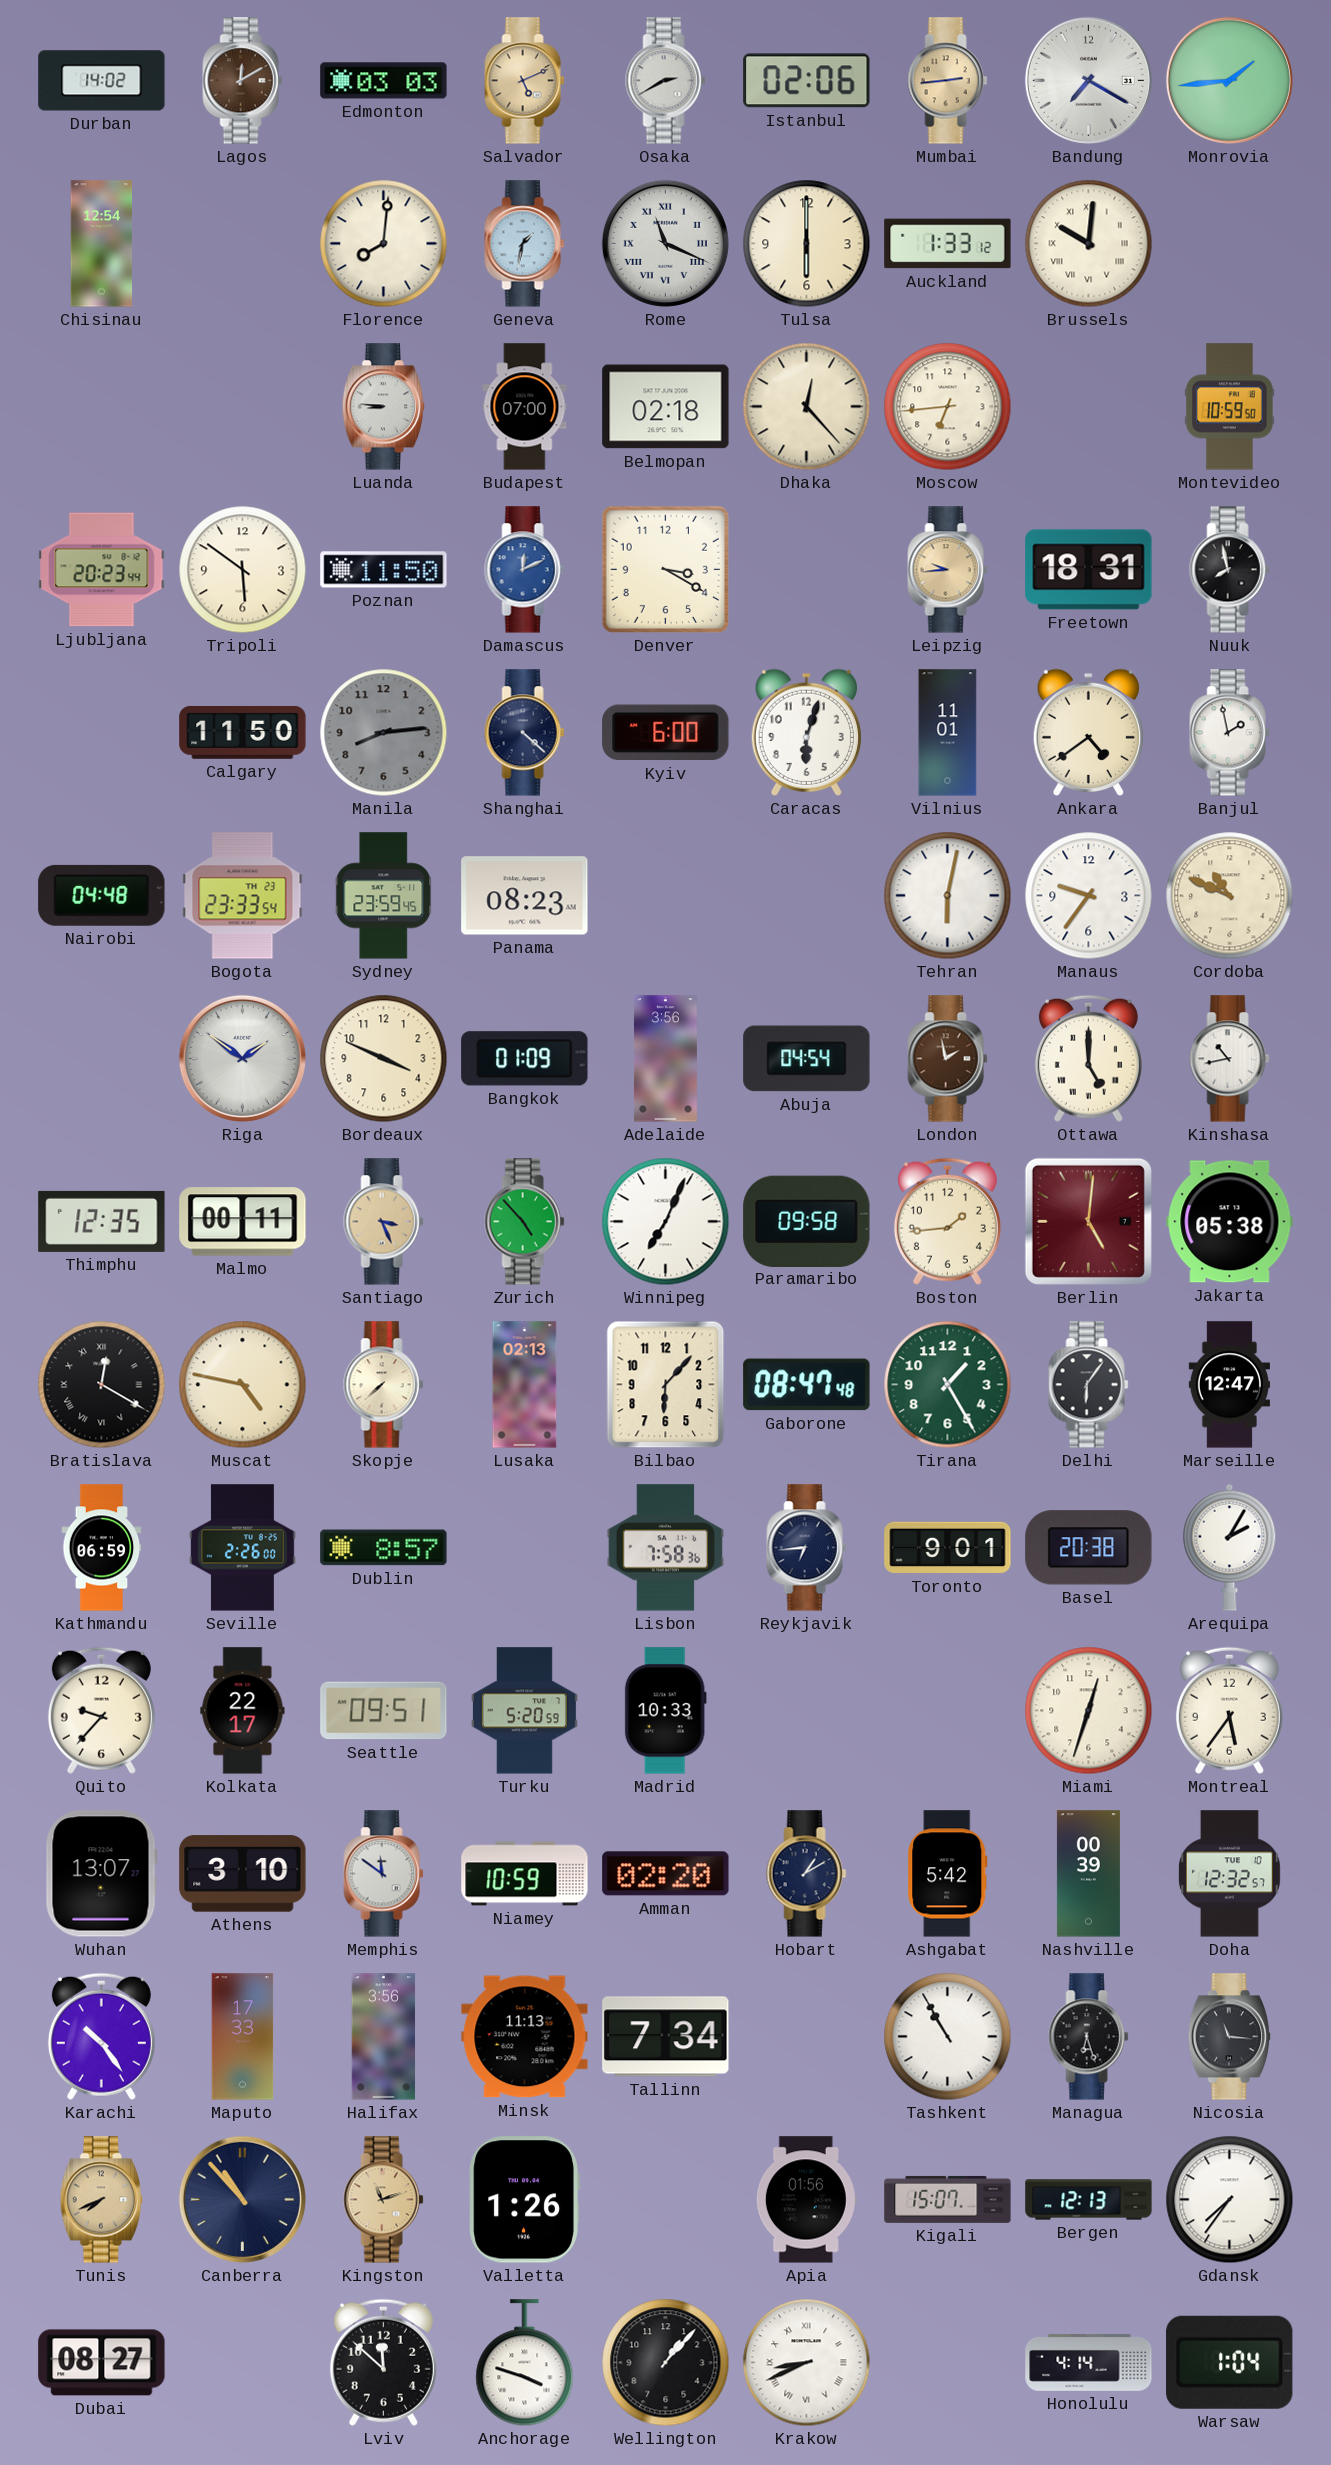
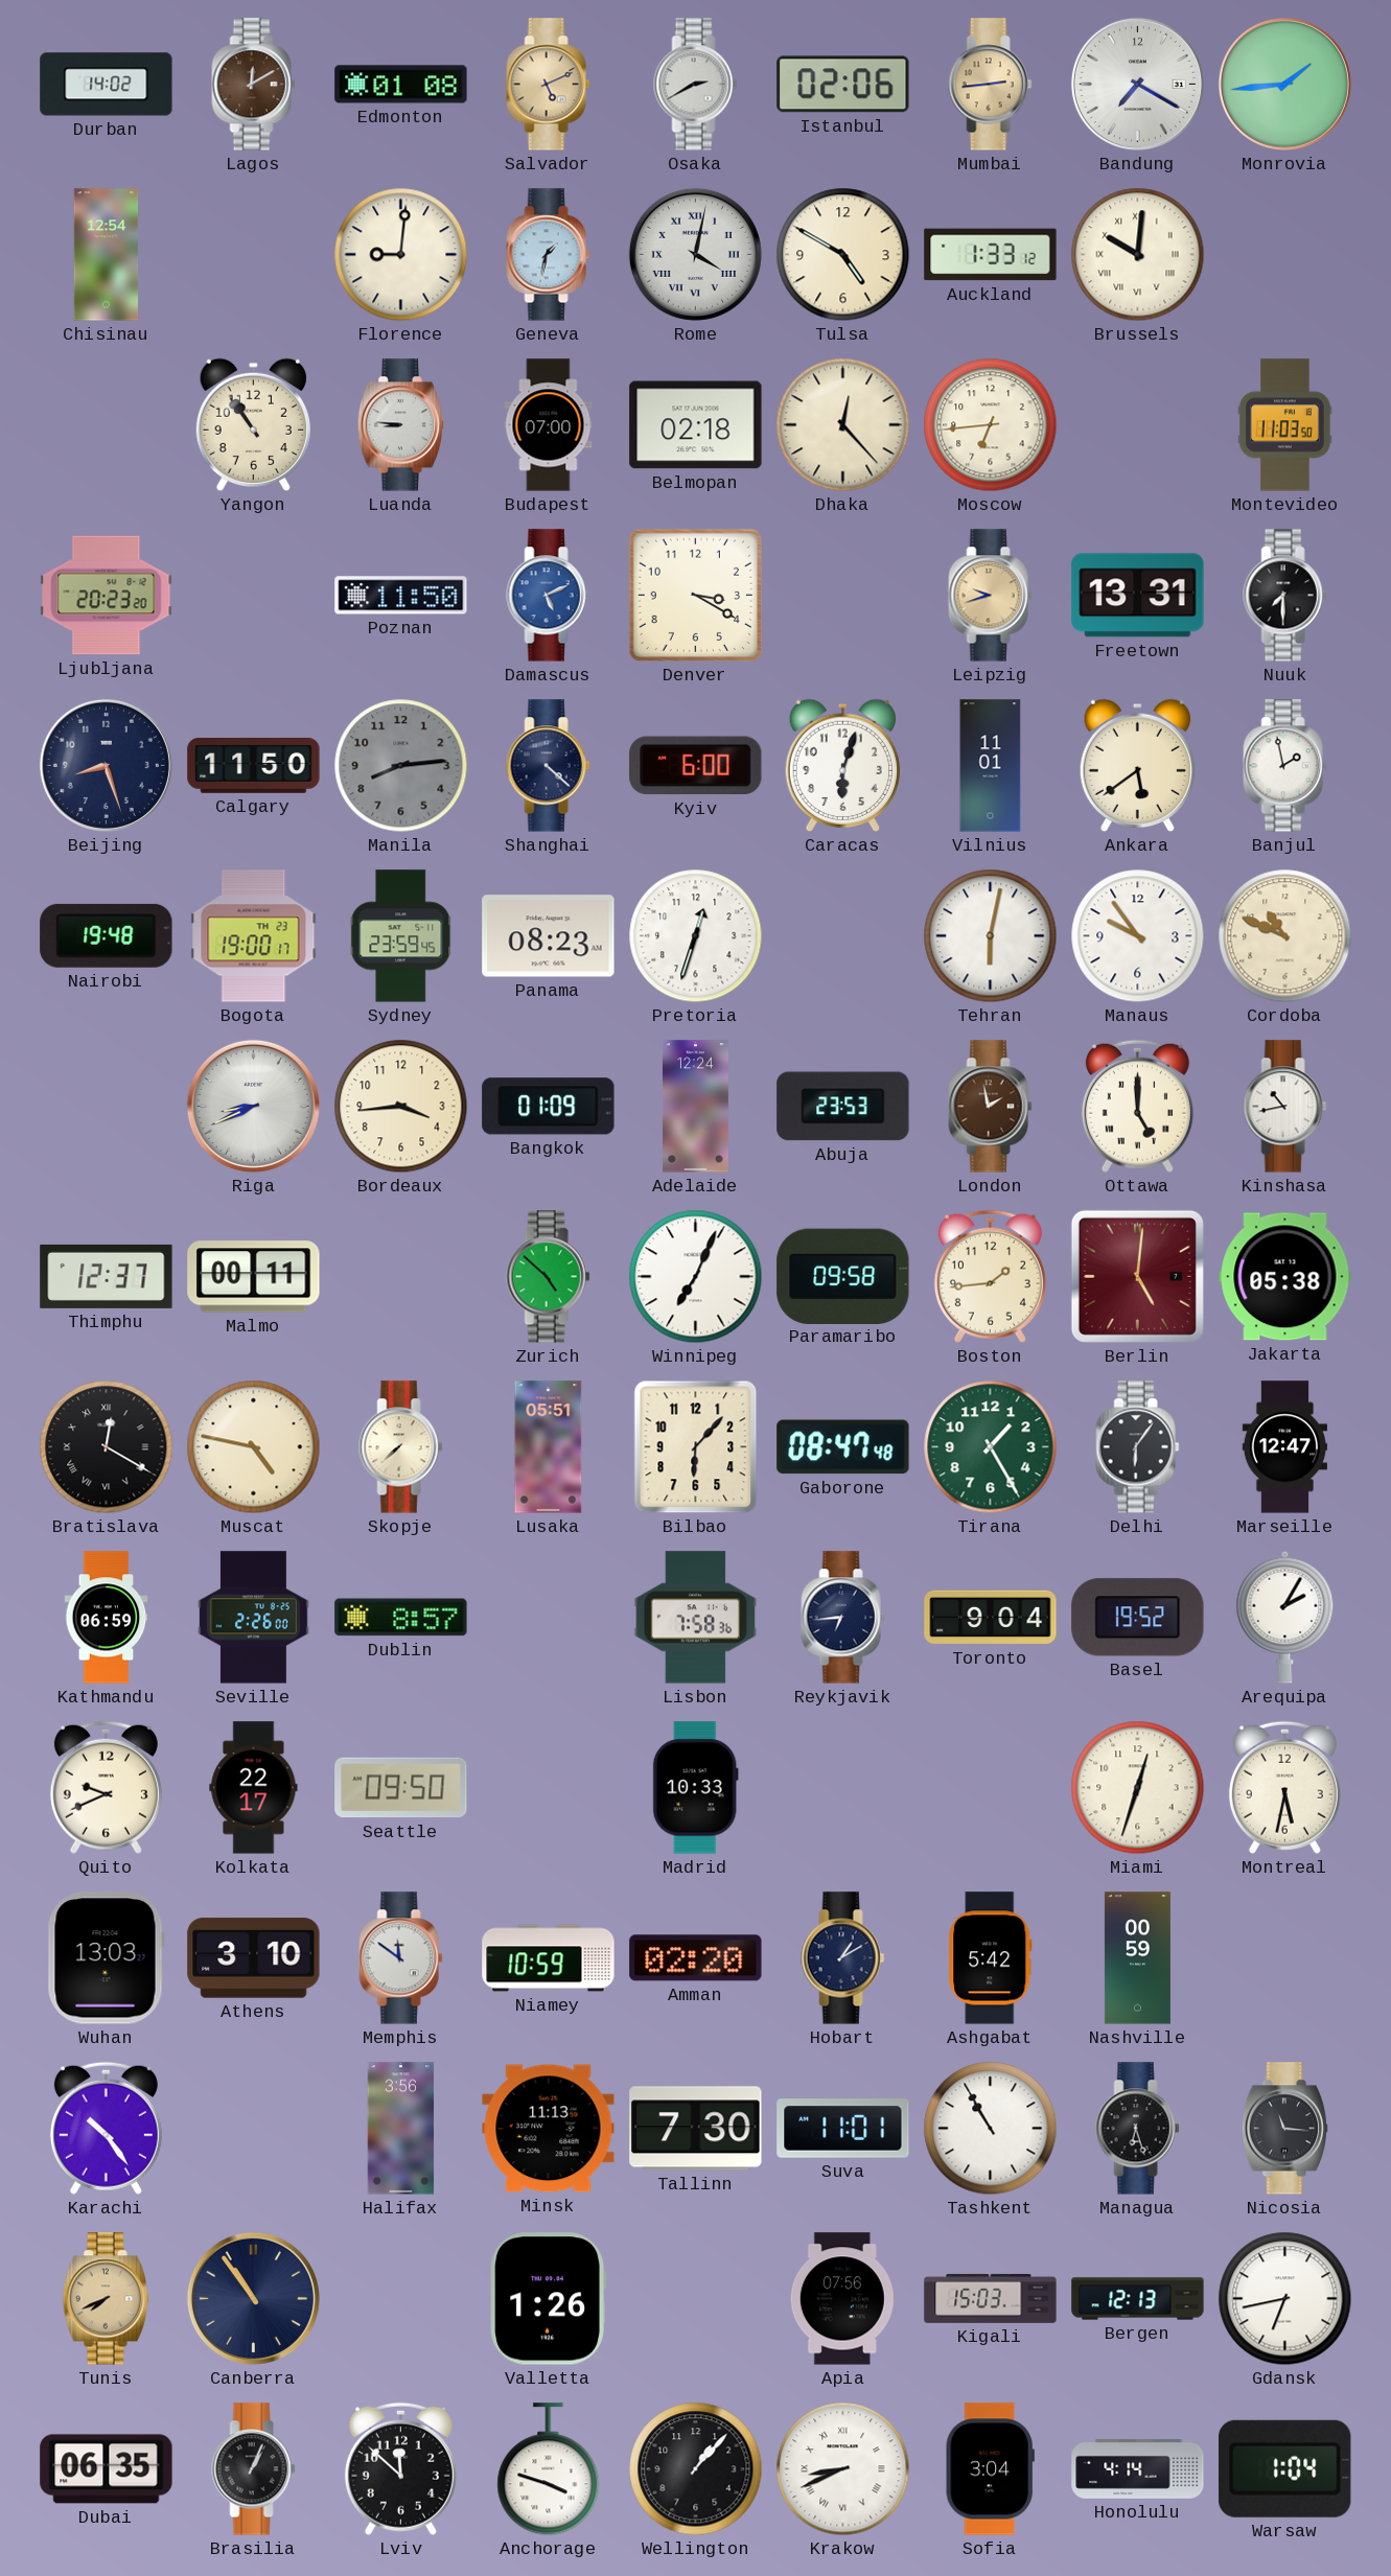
Edmonton: 03:03 -> 01:08 (401, 85)
Florence: 8:01 -> 9:01 (401, 255)
Rome: 11:19 -> 4:02 (695, 254)
Tulsa: 6:00 -> 4:50 (843, 255)
Yangon: none -> 10:54 (253, 425)
Montevideo: 10:59 -> 11:03 (1285, 425)
Ljubljana: 20:23:44 -> 20:23:20 (107, 596)
Tripoli: 5:51 -> none (243, 570)
Damascus: 12:11 -> 5:11 (549, 596)
Leipzig: 9:44 -> 9:42 (991, 596)
Freetown: 18:31 -> 13:31 (1138, 596)
Nuuk: 7:58 -> 7:30 (1285, 596)
Beijing: none -> 8:27 (106, 765)
Ankara: 4:39 -> 5:39 (1137, 766)
Nairobi: 04:48 -> 19:48 (107, 935)
Bogota: 23:33 -> 19:00 (254, 936)
Pretoria: none -> 12:33 (696, 936)
Manaus: 9:36 -> 9:54 (1138, 936)
Riga: 1:51 -> 8:41 (253, 1106)
Bordeaux: 3:49 -> 3:44 (401, 1107)
Adelaide: 3:56 -> 12:24 (695, 1107)
Abuja: 04:54 -> 23:53 (843, 1107)
Thimphu: 12:35 -> 12:37 (107, 1276)
Santiago: 3:26 -> none (384, 1222)
Zurich: 4:53 -> 4:52 (549, 1277)
Lusaka: 02:13 -> 05:51 (549, 1447)
Toronto: 9:01 -> 9:04 (991, 1618)
Basel: 20:38 -> 19:52 (1138, 1618)
Quito: 9:37 -> 9:41 (106, 1787)
Seattle: 09:51 -> 09:50 (401, 1788)
Turku: 5:20 -> none (524, 1711)
Montreal: 5:36 -> 5:32 (1284, 1787)
Wuhan: 13:07 -> 13:03 (106, 1958)
Nashville: 00:39 -> 00:59 (1137, 1958)
Doha: 12:32 -> none (1229, 1874)
Maputo: 17:33 -> none (243, 2037)
Tallinn: 7:34 -> 7:30 (696, 2129)
Suva: none -> 11:01 (843, 2129)
Canberra: 10:53 -> 10:54 (253, 2298)
Kingston: 11:12 -> none (384, 2200)
Apia: 01:56 -> 07:56 (842, 2299)
Kigali: 15:07 -> 15:03 (991, 2298)
Gdansk: 7:36 -> 6:43 (1285, 2299)
Dubai: 08:27 -> 06:35 (107, 2469)
Brasilia: none -> 1:04 (254, 2469)
Sofia: none -> 3:04 (990, 2469)
